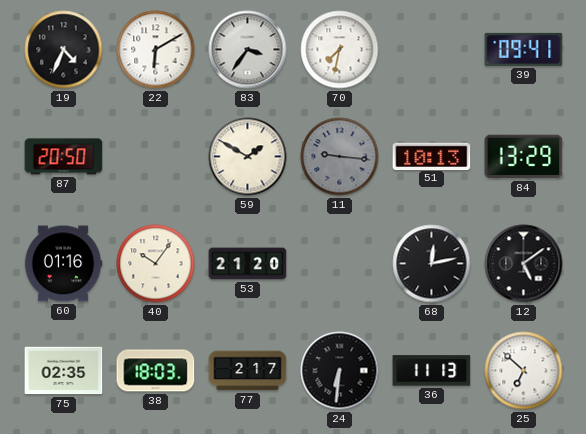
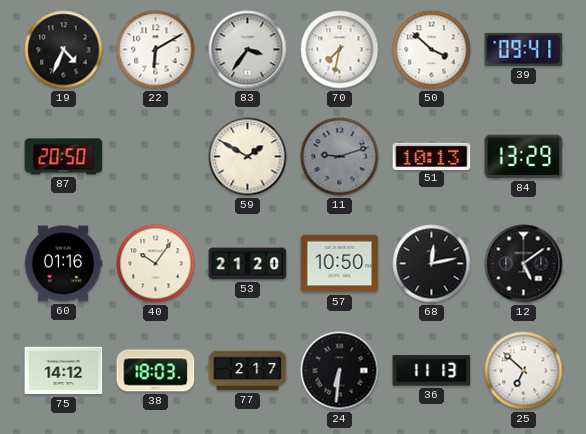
50: none -> 3:52 (432, 50)
11: 9:16 -> 9:12 (340, 157)
57: none -> 10:50 (340, 264)
75: 02:35 -> 14:12 (64, 371)
